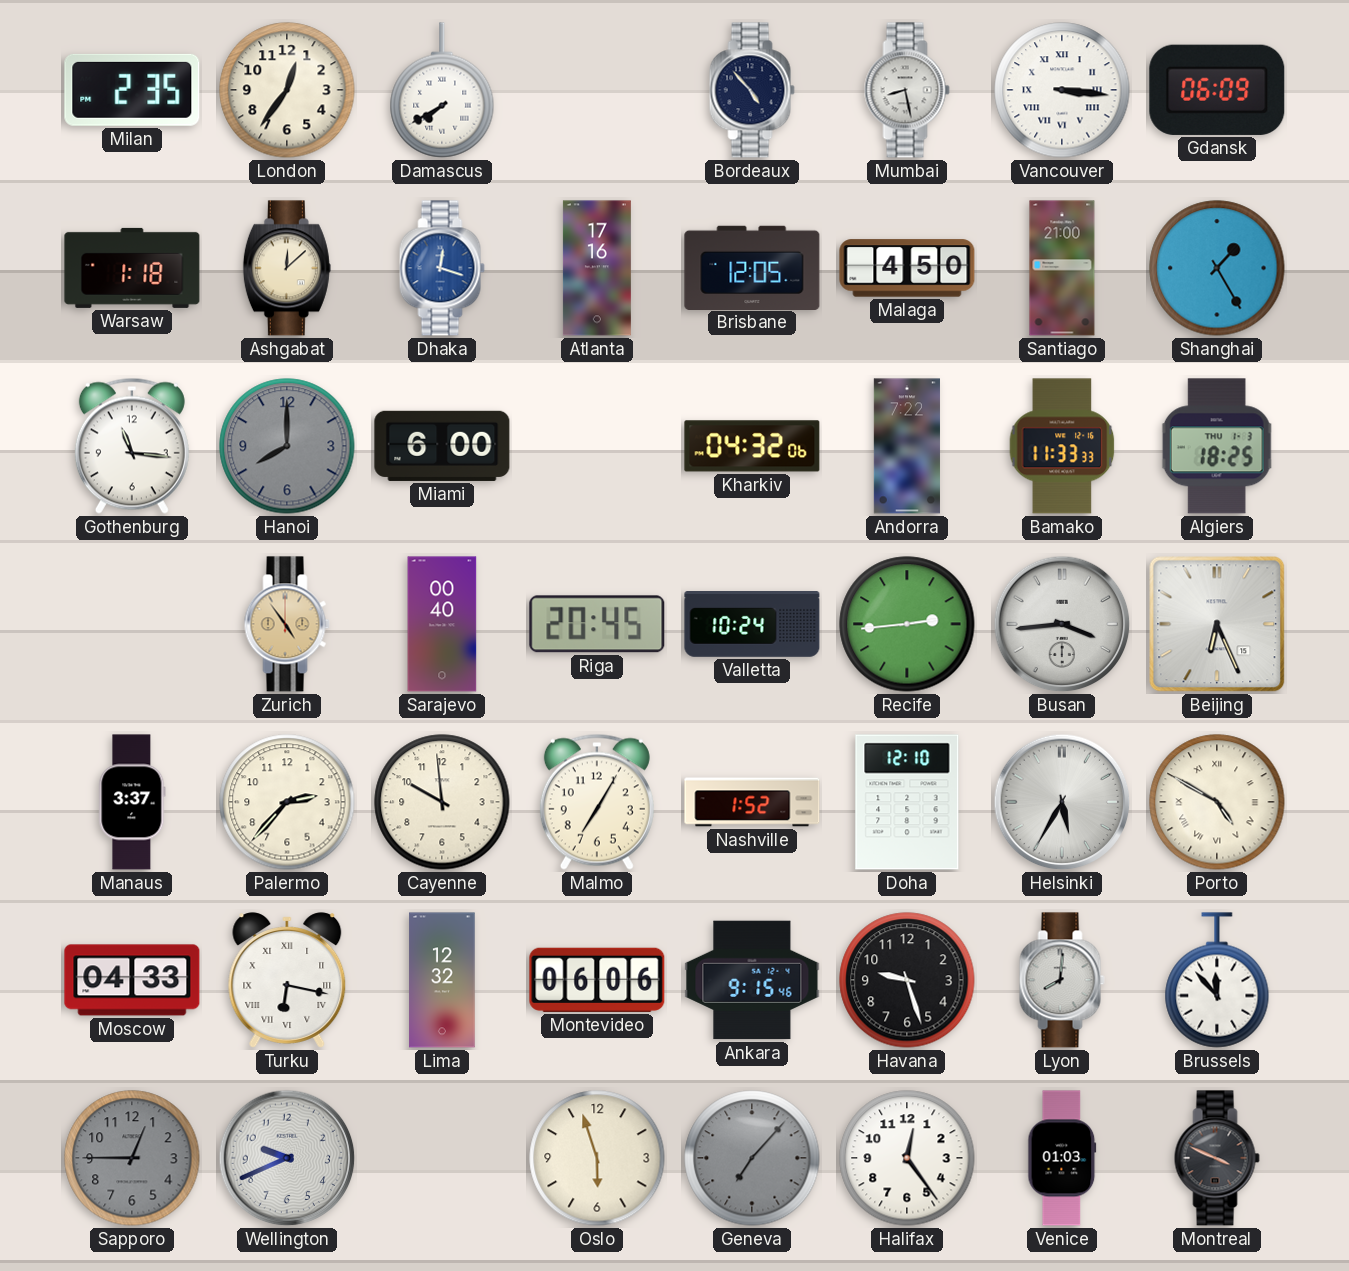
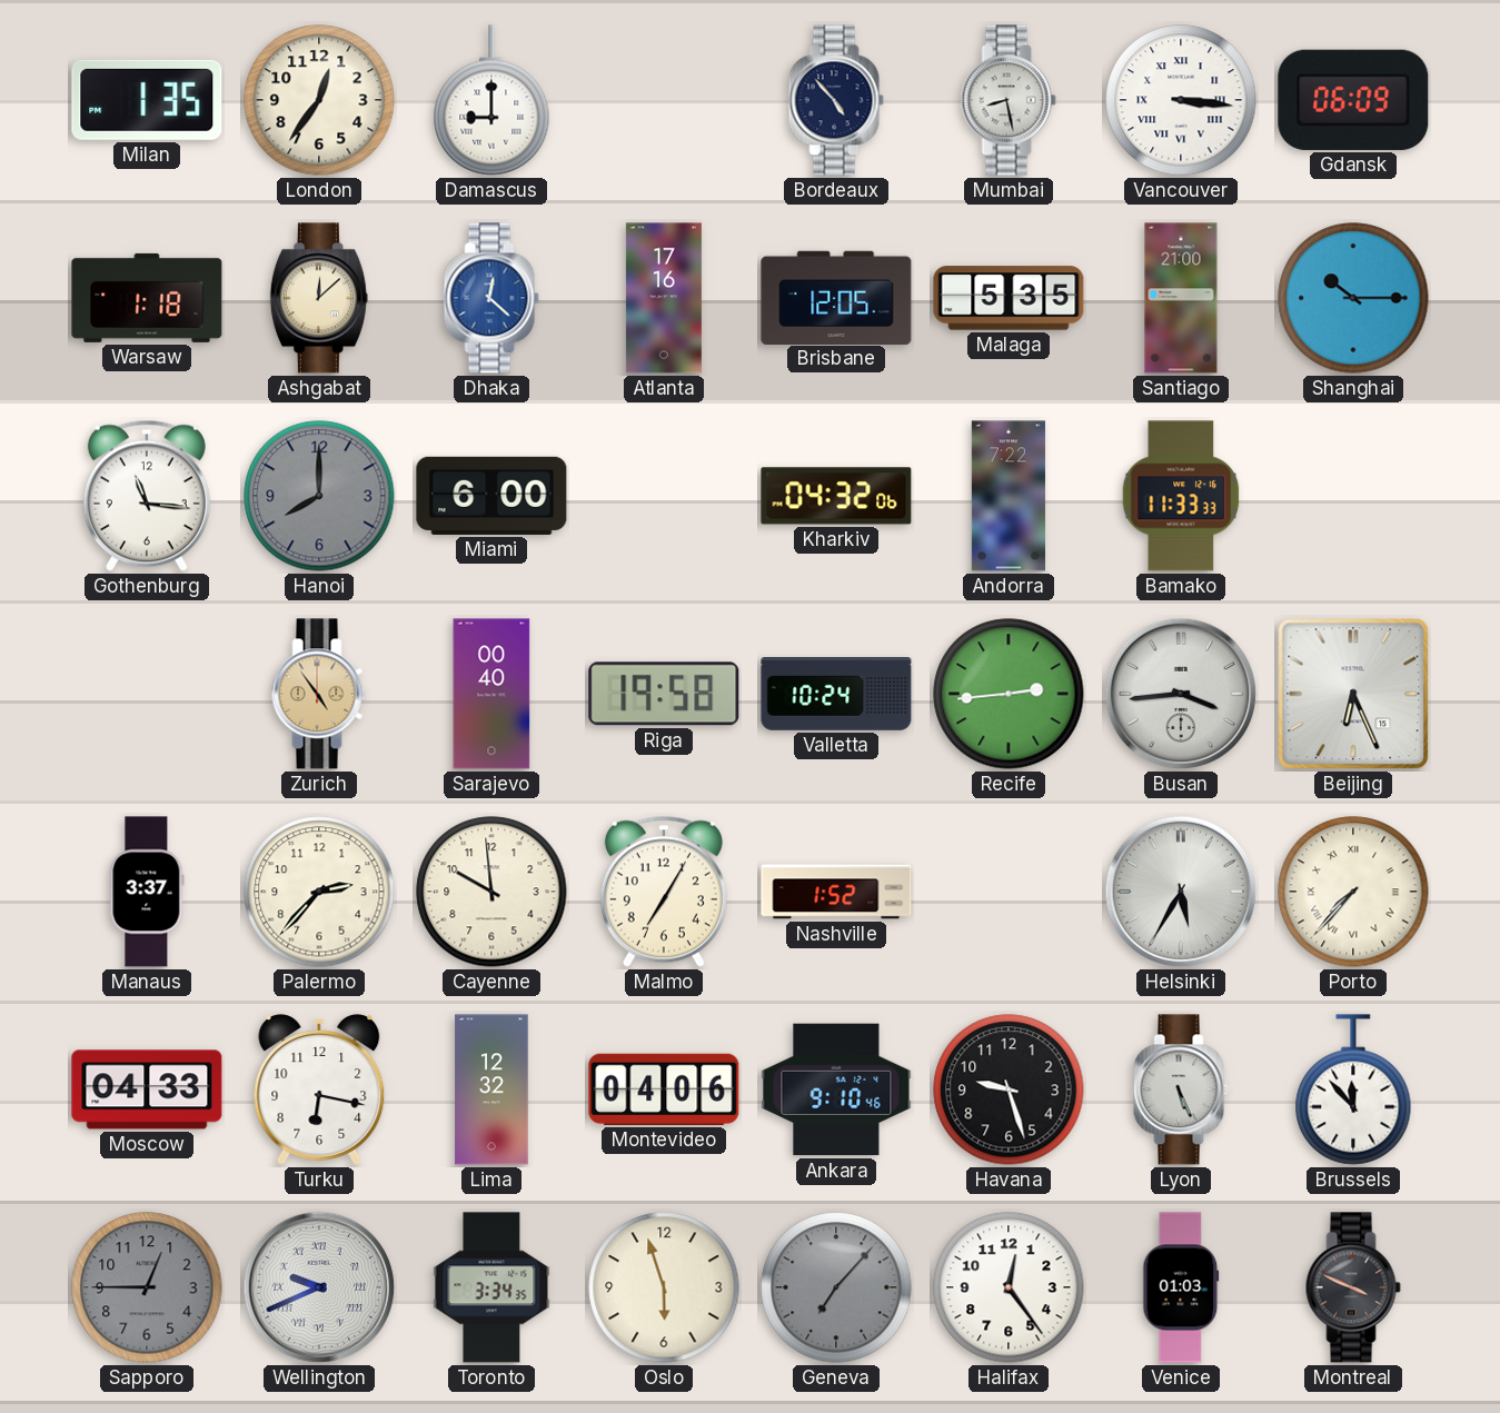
Milan: 2:35 -> 1:35 (147, 100)
Damascus: 7:40 -> 9:00 (491, 100)
Dhaka: 12:18 -> 12:22 (491, 298)
Malaga: 4:50 -> 5:35 (1009, 298)
Shanghai: 1:25 -> 10:15 (1353, 298)
Algiers: 18:25 -> none (1217, 446)
Riga: 20:45 -> 19:58 (664, 694)
Doha: 12:10 -> none (907, 802)
Porto: 4:50 -> 7:37 (1353, 892)
Turku numerals: Roman -> Arabic (319, 1089)
Montevideo: 06:06 -> 04:06 (664, 1089)
Ankara: 9:15 -> 9:10 (836, 1089)
Lyon: 8:01 -> 5:26 (1181, 1089)
Wellington numerals: Arabic -> Roman (319, 1287)
Toronto: none -> 3:34 (491, 1287)
